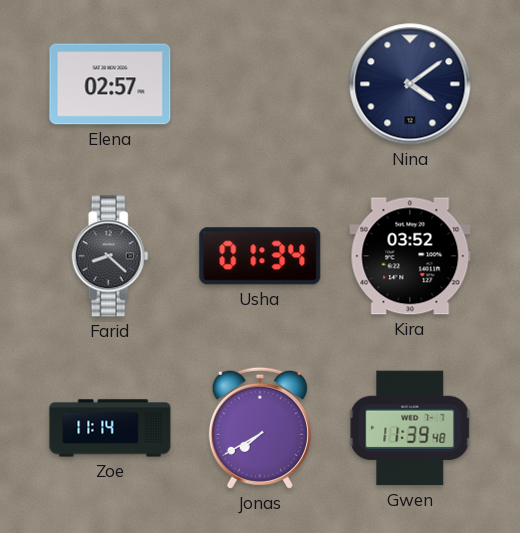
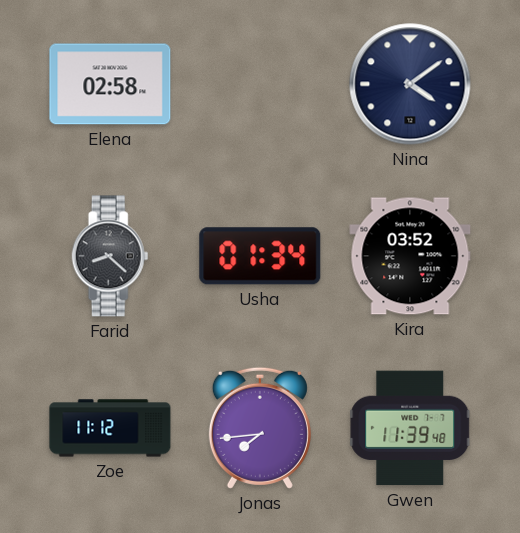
Elena: 02:57 -> 02:58 (110, 84)
Zoe: 11:14 -> 11:12 (110, 428)
Jonas: 7:40 -> 7:44 (260, 428)
